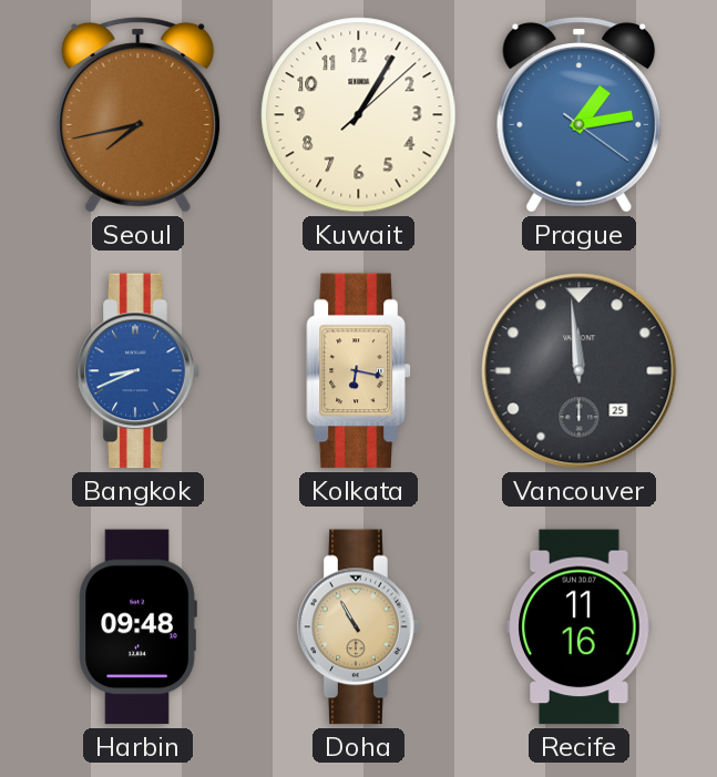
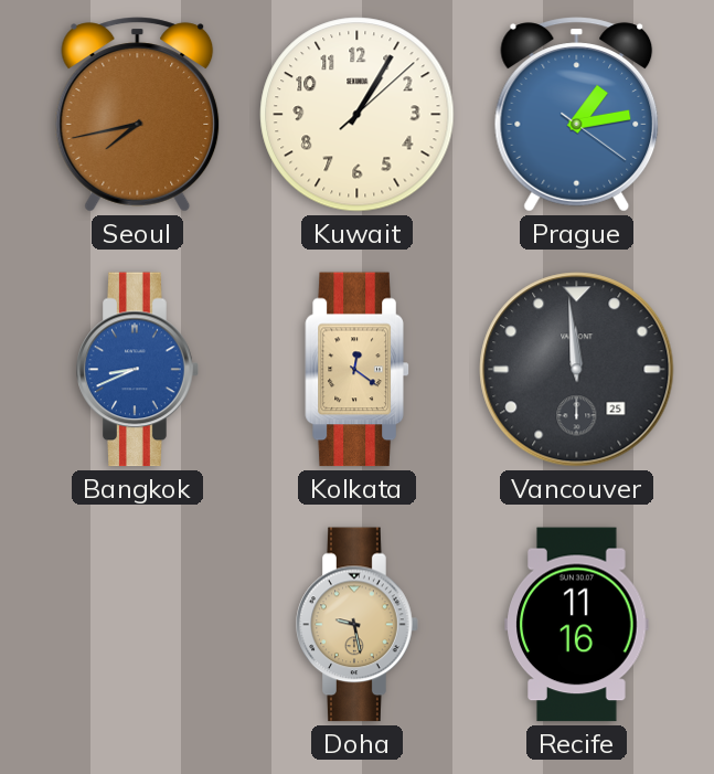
Kolkata: 6:17 -> 12:21 (358, 370)
Harbin: 09:48 -> none (137, 627)
Doha: 10:55 -> 9:28 (358, 625)
